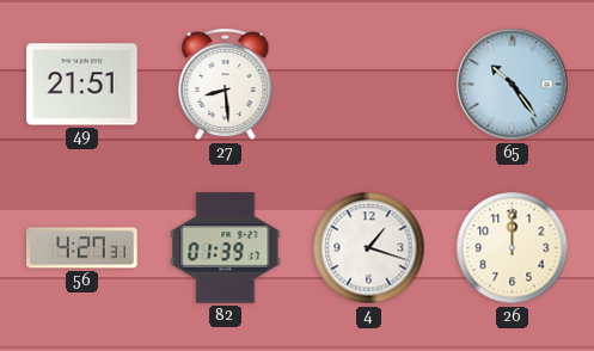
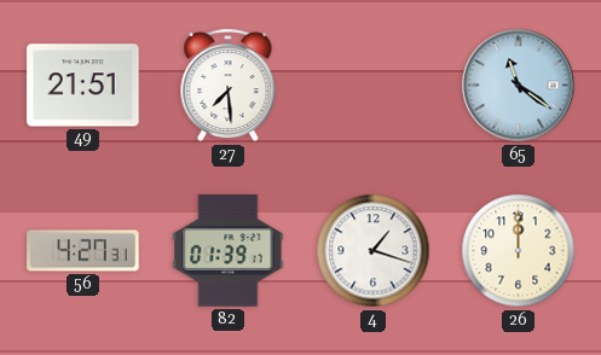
27: 8:29 -> 7:29 (229, 86)
65: 10:24 -> 11:21 (519, 86)
